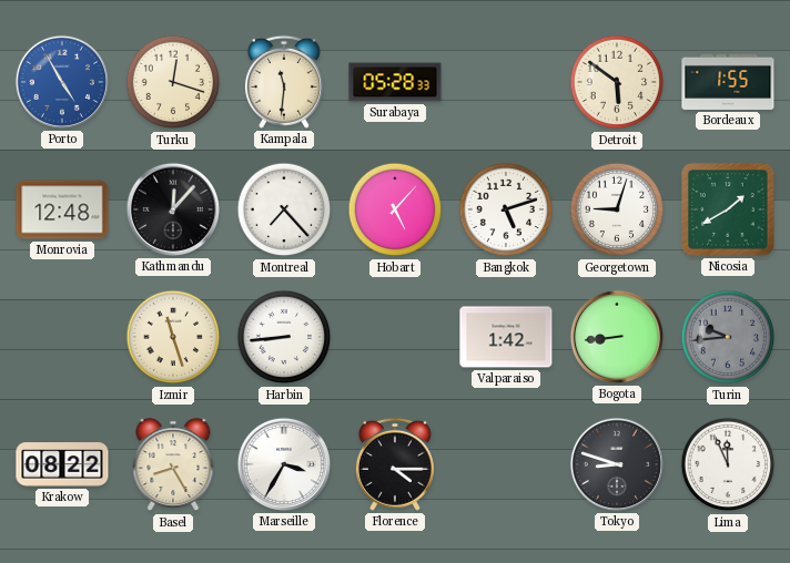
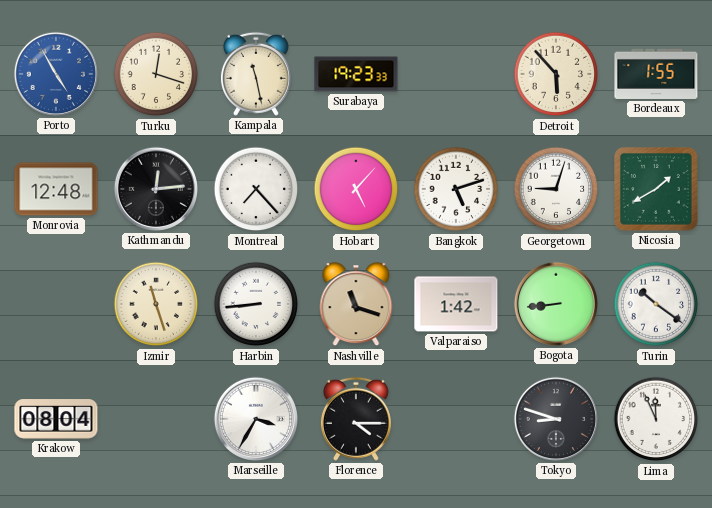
Kampala: 11:31 -> 11:28 (256, 74)
Surabaya: 05:28 -> 19:23 (356, 74)
Detroit: 5:51 -> 5:53 (556, 74)
Kathmandu: 12:07 -> 12:14 (156, 189)
Nashville: none -> 11:18 (356, 305)
Turin: 9:44 -> 10:21 (656, 304)
Turin dial: grey -> white (656, 304)
Krakow: 08:22 -> 08:04 (56, 419)
Basel: 8:25 -> none (173, 465)
